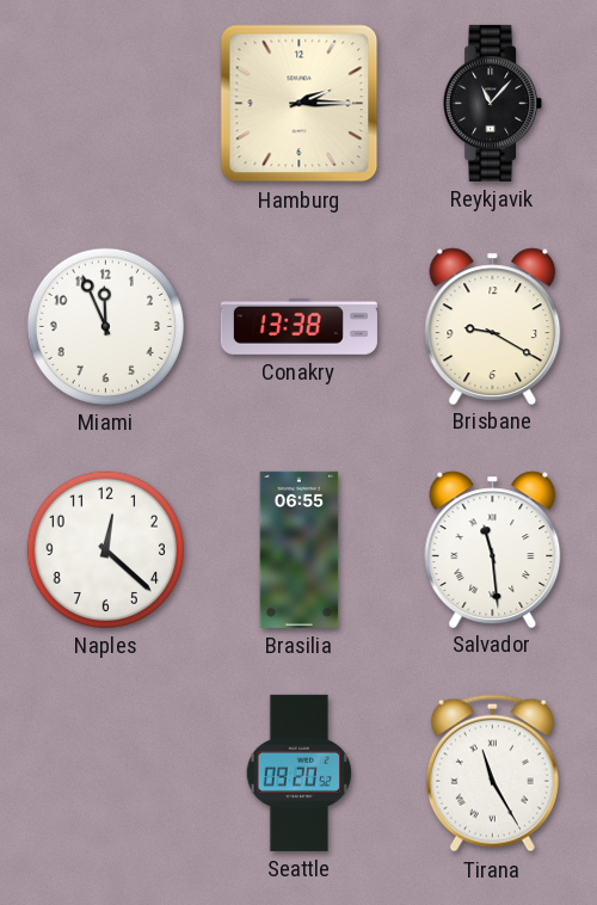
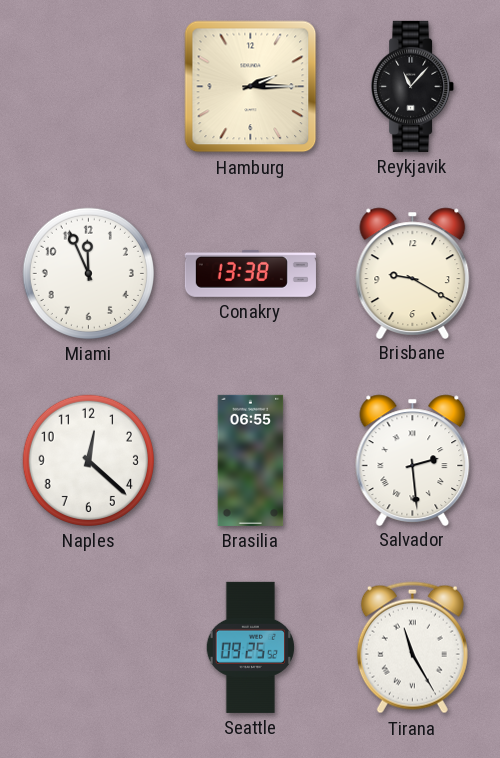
Salvador: 11:29 -> 2:29 (413, 460)
Seattle: 09:20 -> 09:25 (250, 647)
